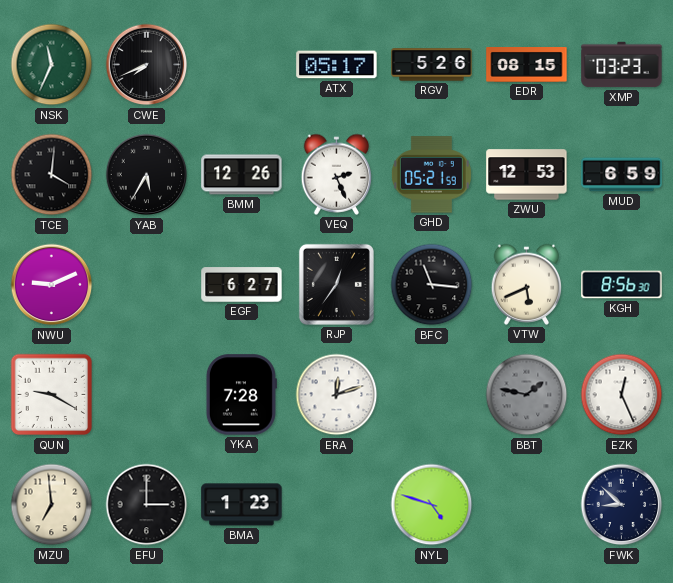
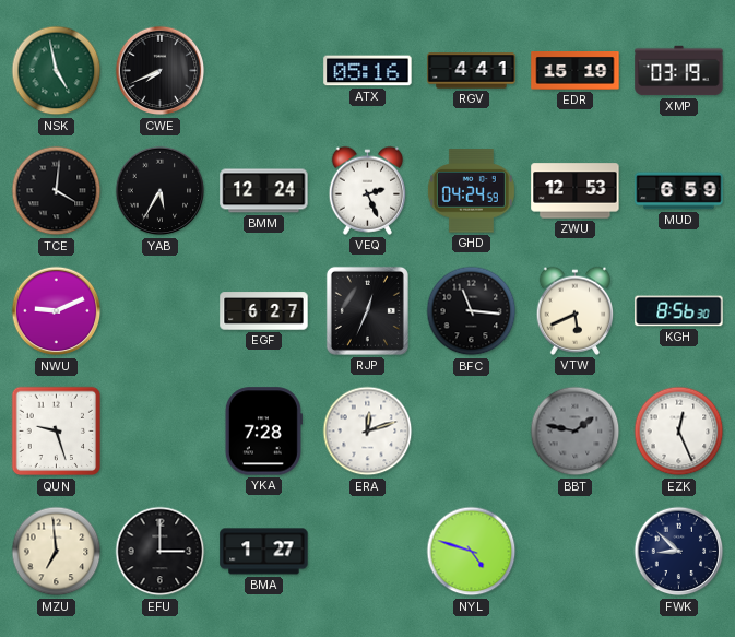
NSK: 11:34 -> 4:58 (57, 71)
ATX: 05:17 -> 05:16 (368, 71)
RGV: 5:26 -> 4:41 (472, 71)
EDR: 08:15 -> 15:19 (576, 71)
XMP: 03:23 -> 03:19 (679, 71)
BMM: 12:26 -> 12:24 (264, 191)
GHD: 05:21 -> 04:24 (471, 191)
RJP: 12:36 -> 12:34 (367, 310)
QUN: 9:20 -> 9:27 (57, 432)
BMA: 1:23 -> 1:27 (264, 552)
